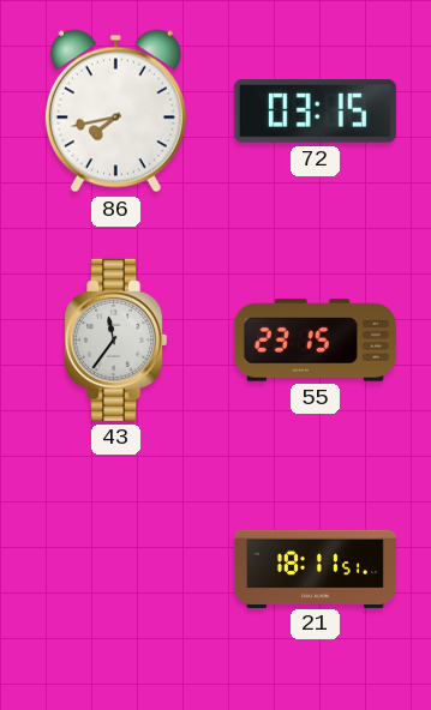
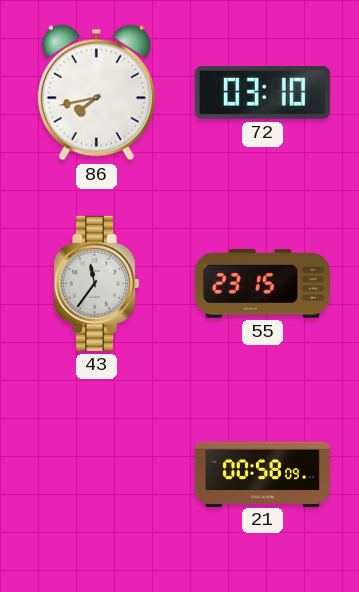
72: 03:15 -> 03:10 (262, 93)
21: 18:11 -> 00:58 (262, 474)
